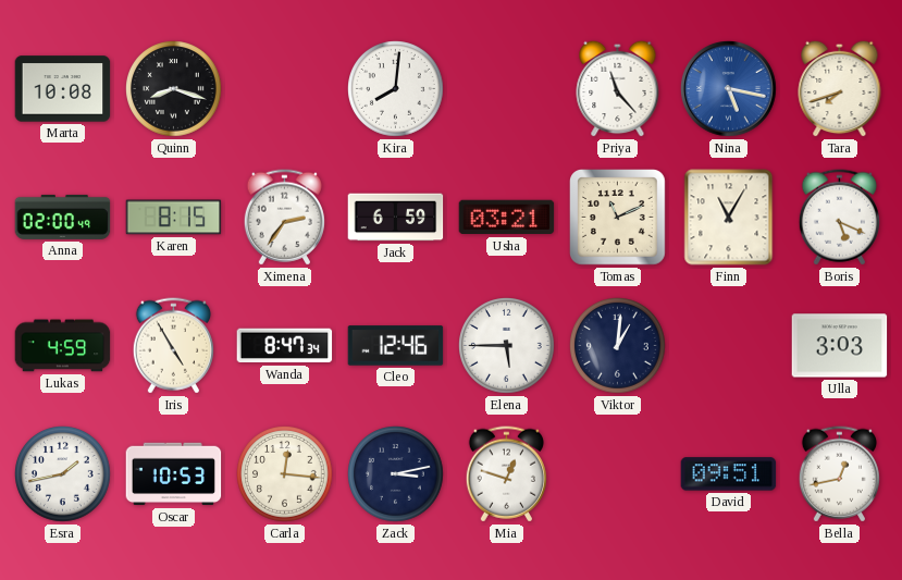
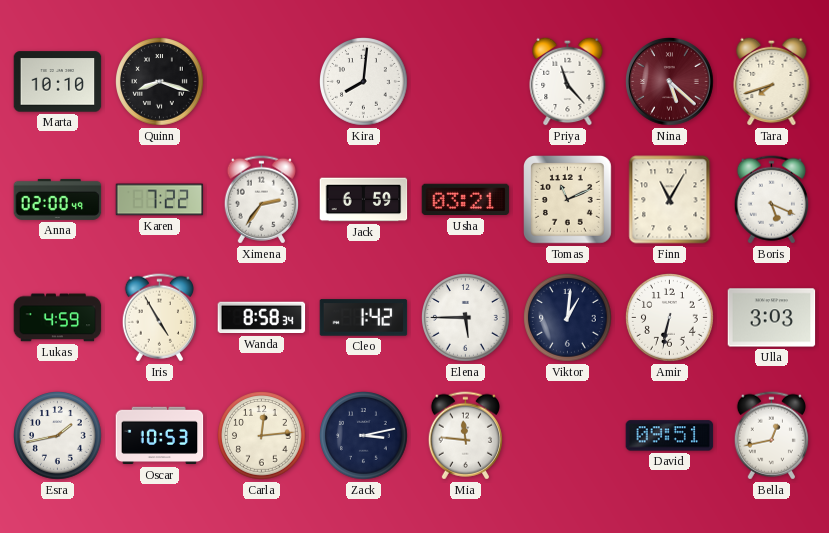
Marta: 10:08 -> 10:10 (58, 82)
Nina: 5:17 -> 5:22 (670, 82)
Nina dial: blue -> burgundy (670, 82)
Karen: 8:15 -> 7:22 (160, 200)
Wanda: 8:47 -> 8:58 (262, 318)
Cleo: 12:46 -> 1:42 (364, 318)
Amir: none -> 6:32 (670, 318)
Carla: 12:16 -> 12:14 (262, 436)
Mia: 12:48 -> 11:46 (465, 436)
